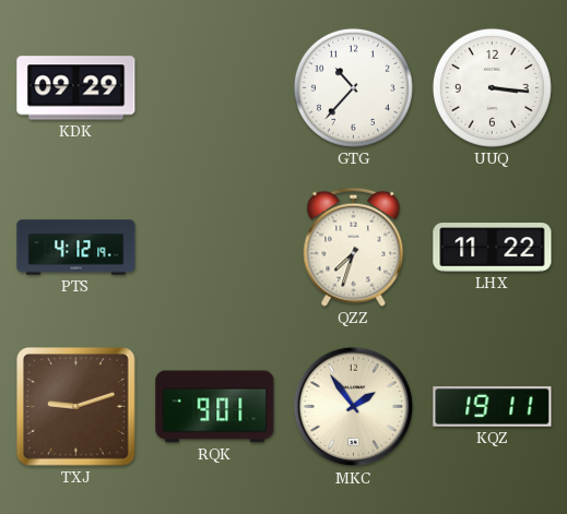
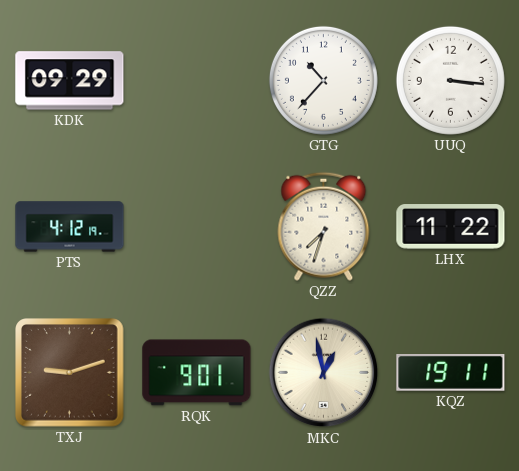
MKC: 1:54 -> 12:58 (324, 373)
